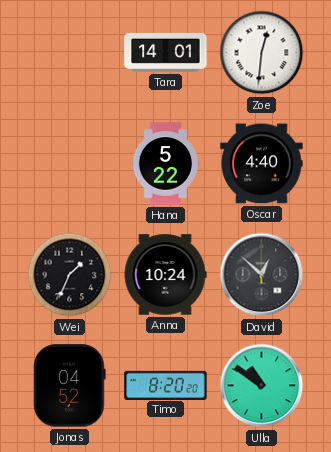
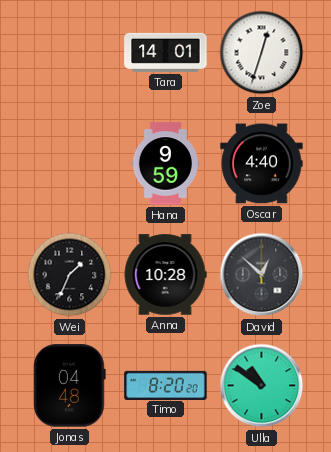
Zoe: 12:31 -> 12:33 (262, 53)
Hana: 5:22 -> 9:59 (166, 164)
Anna: 10:24 -> 10:28 (165, 275)
Jonas: 04:52 -> 04:48 (70, 386)
